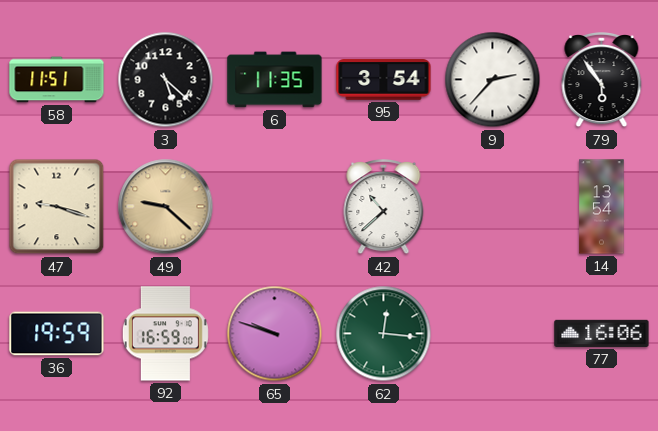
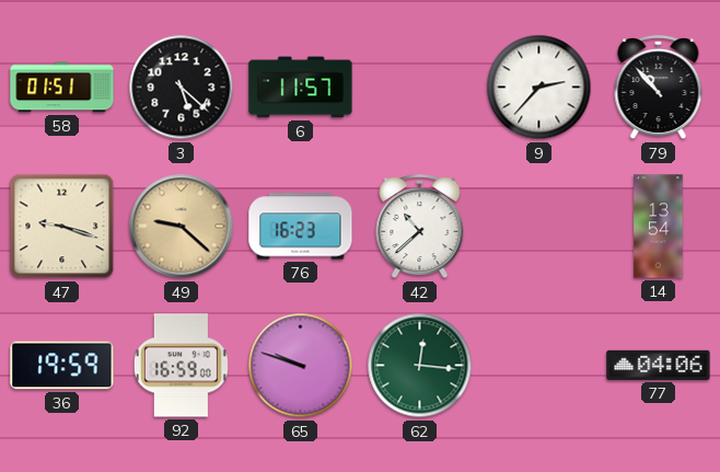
58: 11:51 -> 01:51 (62, 88)
6: 11:35 -> 11:57 (301, 88)
95: 3:54 -> none (384, 80)
79: 5:54 -> 10:53 (659, 89)
76: none -> 16:23 (301, 227)
77: 16:06 -> 04:06 (659, 365)
